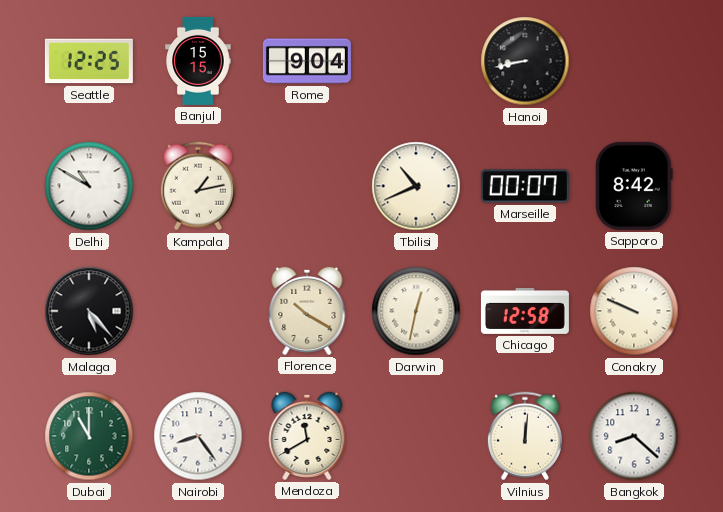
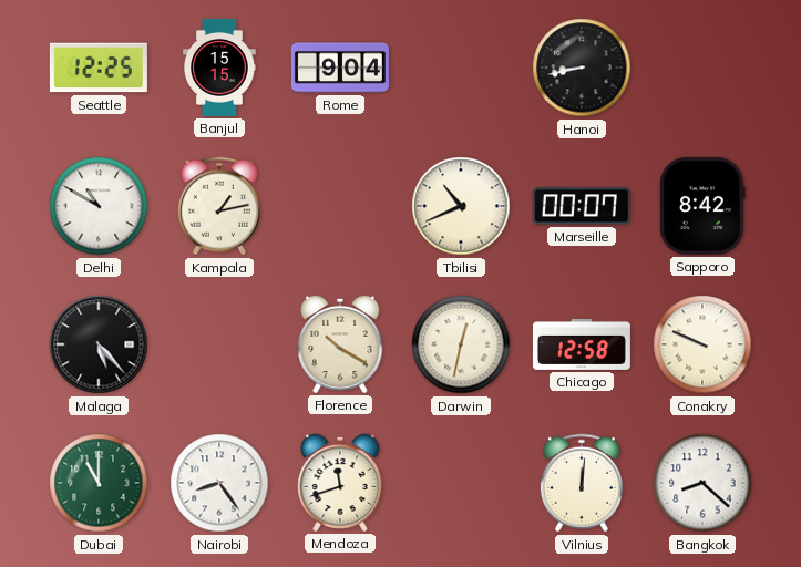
Mendoza: 11:40 -> 11:42 (340, 483)
